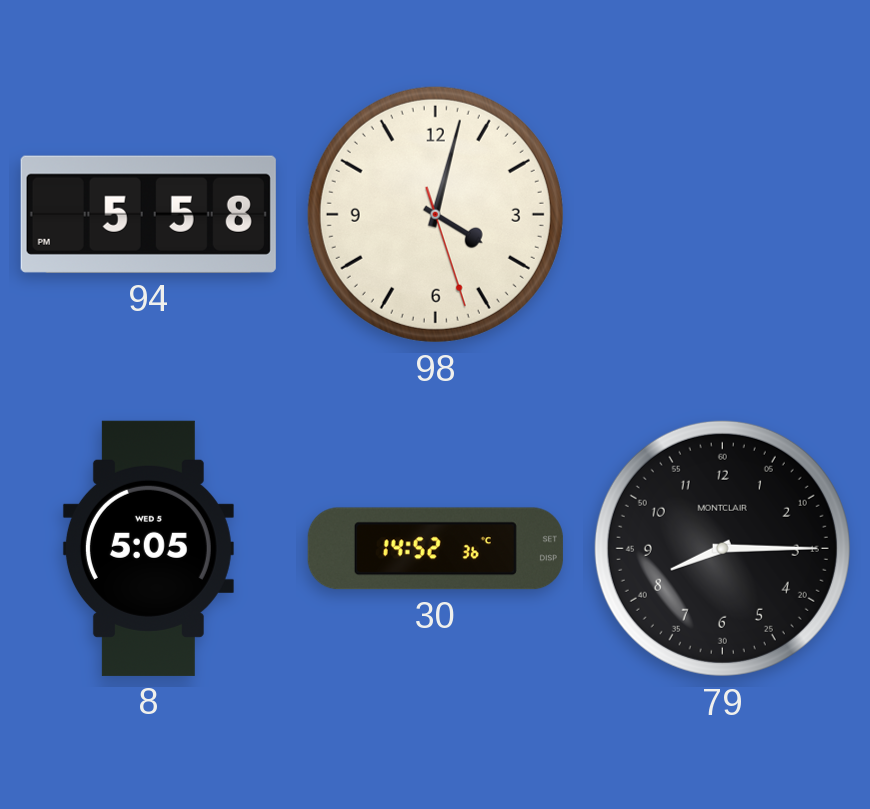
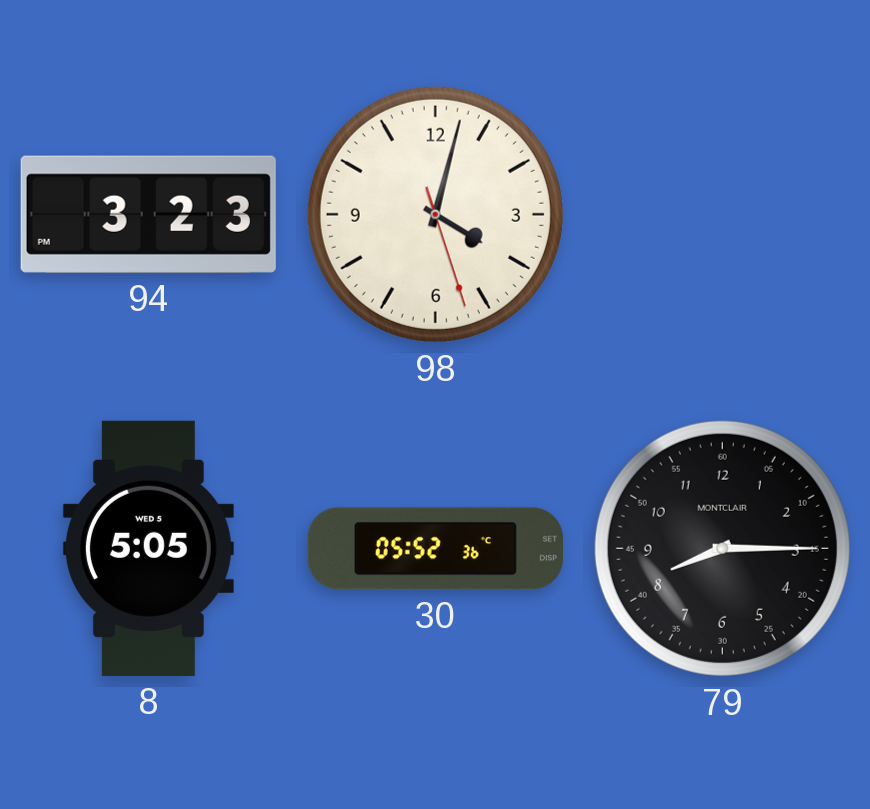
94: 5:58 -> 3:23 (148, 214)
30: 14:52 -> 05:52 (435, 549)
